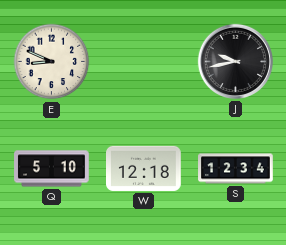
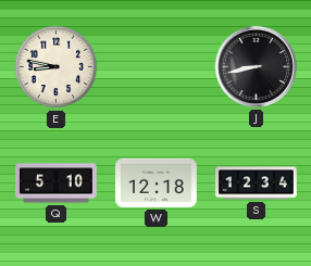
E: 8:49 -> 8:47 (57, 67)
J: 9:43 -> 8:43 (256, 66)
